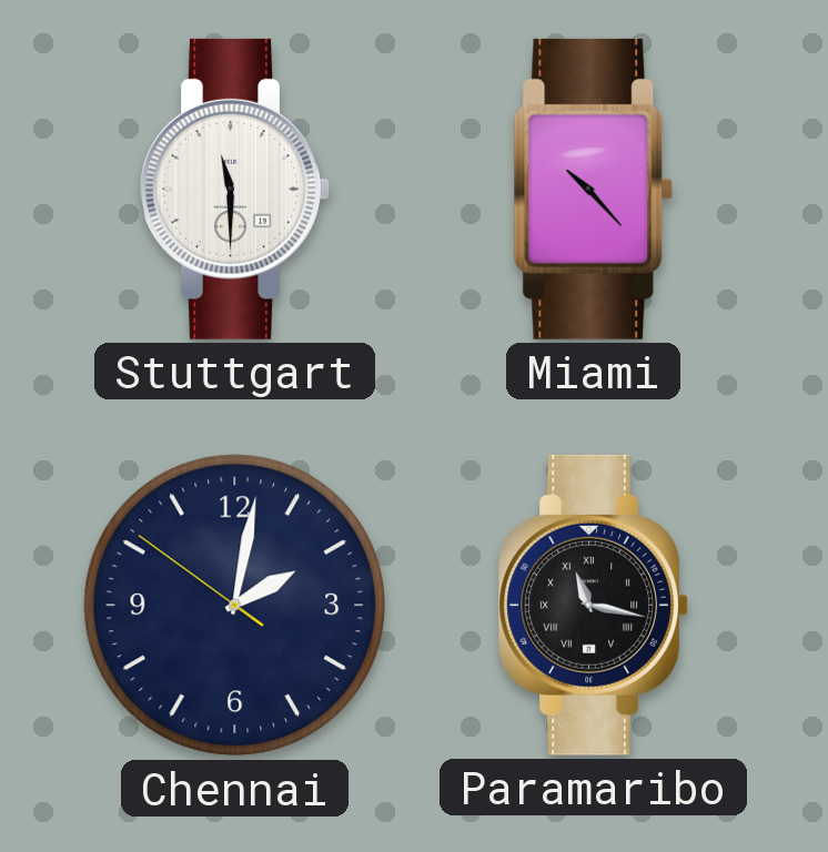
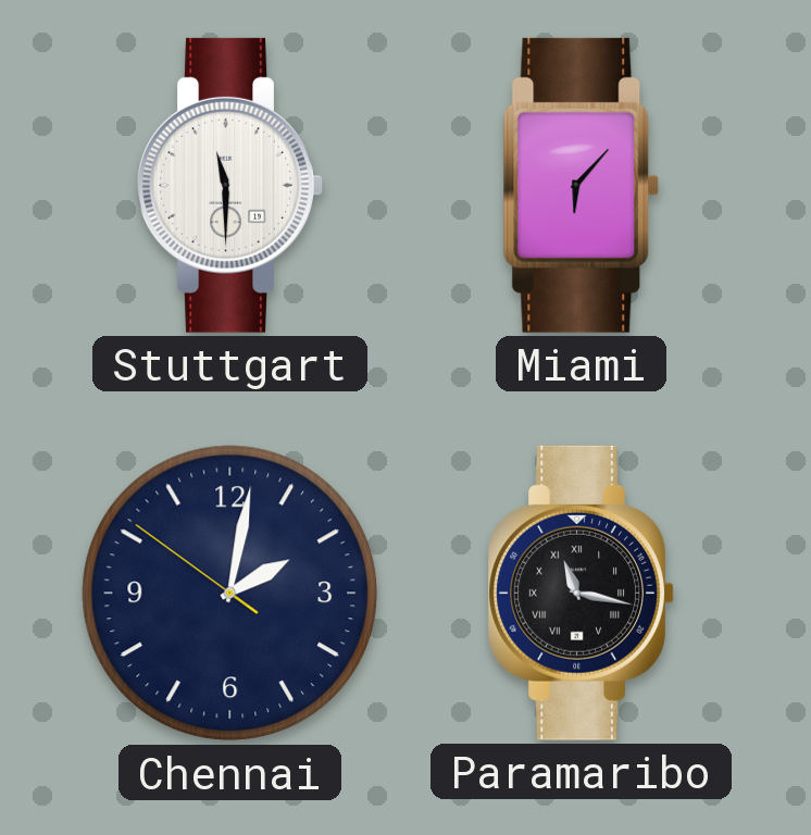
Miami: 10:23 -> 6:07 (582, 185)
